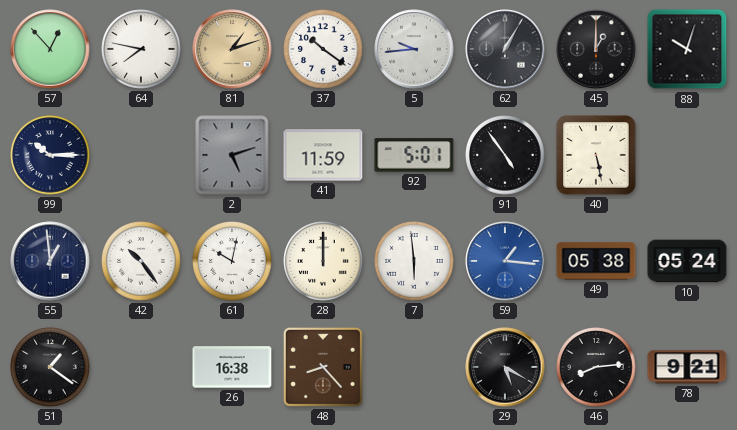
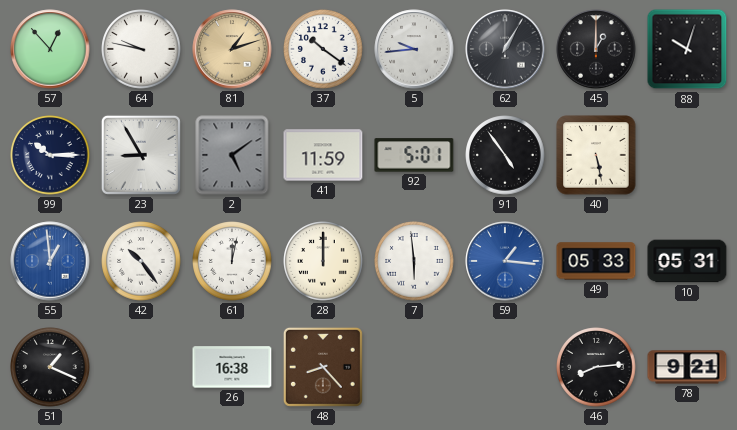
64: 7:47 -> 9:47 (141, 49)
23: none -> 8:55 (141, 155)
2: 5:12 -> 5:09 (232, 155)
55 dial: navy -> blue (50, 261)
61: 10:02 -> 12:02 (232, 261)
49: 05:38 -> 05:33 (596, 261)
10: 05:24 -> 05:31 (687, 261)
51: 1:21 -> 1:19 (50, 367)
29: 5:20 -> none (505, 367)
